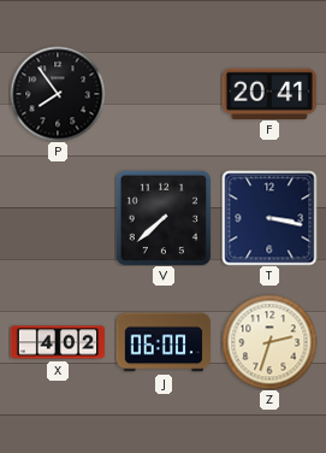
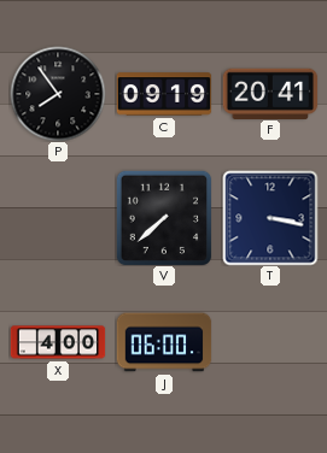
C: none -> 09:19 (164, 94)
X: 4:02 -> 4:00 (58, 342)
Z: 2:33 -> none (269, 342)
